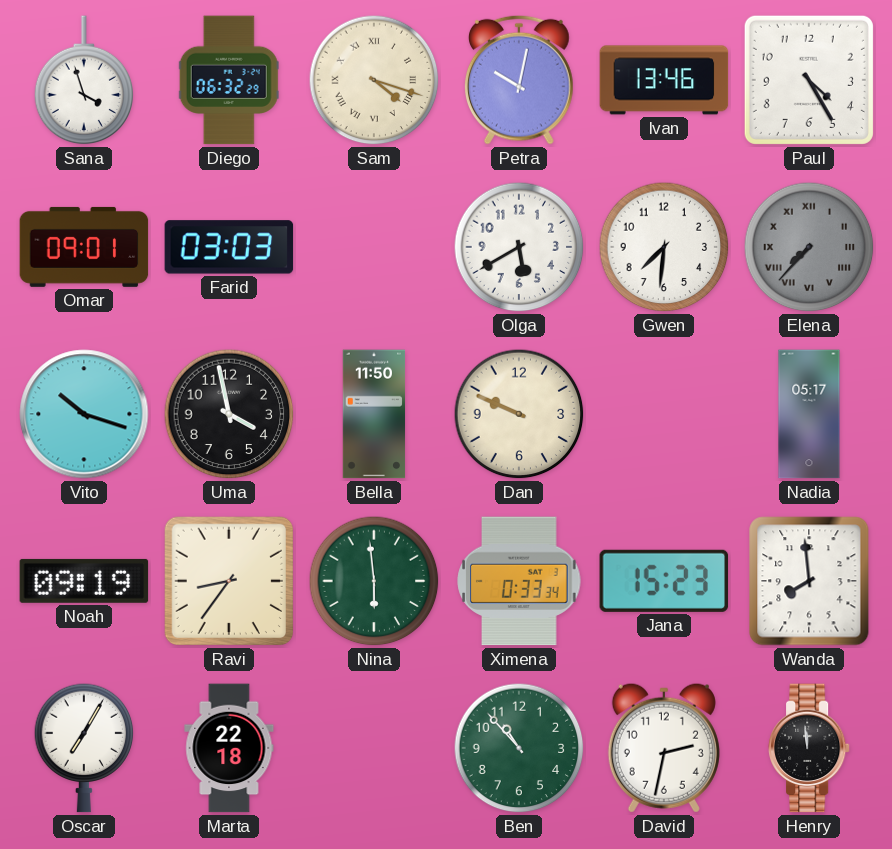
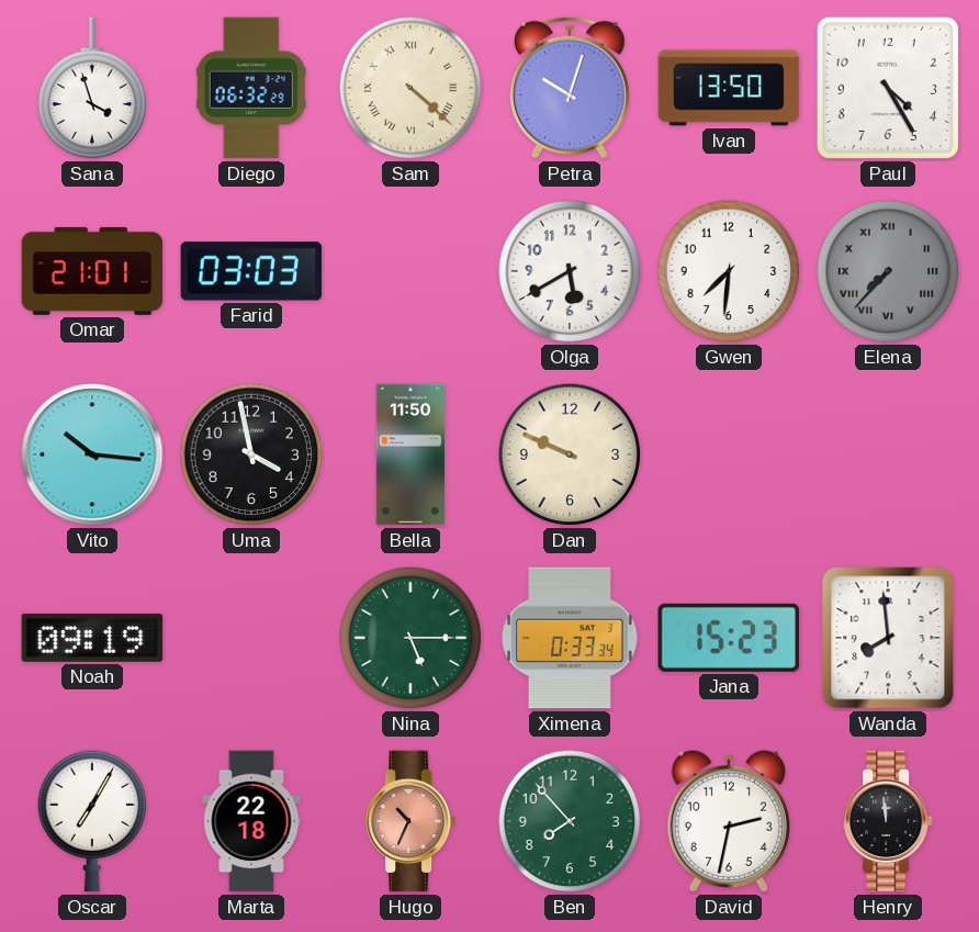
Sam: 4:18 -> 4:22 (410, 88)
Petra: 10:02 -> 10:03 (570, 88)
Ivan: 13:46 -> 13:50 (729, 88)
Omar: 09:01 -> 21:01 (92, 271)
Vito: 10:18 -> 10:16 (92, 454)
Nadia: 05:17 -> none (809, 414)
Ravi: 8:36 -> none (229, 581)
Nina: 5:59 -> 5:15 (410, 638)
Hugo: none -> 10:34 (410, 821)
Ben: 10:53 -> 7:53 (570, 821)
